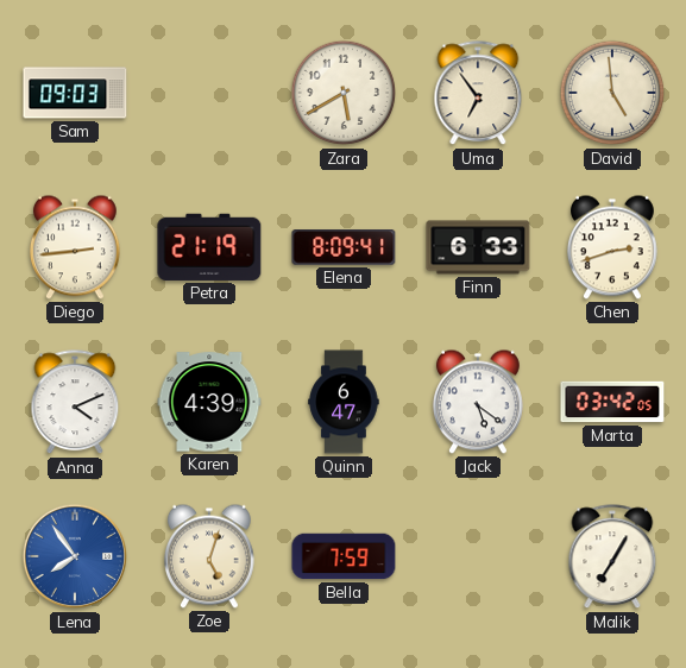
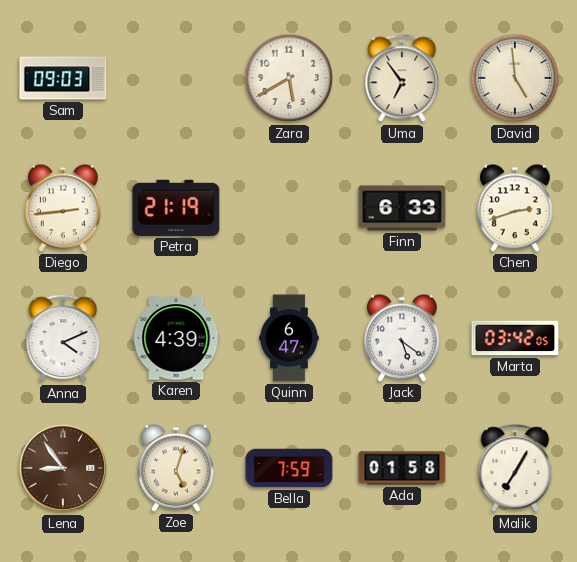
Elena: 8:09 -> none (344, 248)
Lena: 7:54 -> 8:54 (63, 468)
Lena dial: blue -> brown (63, 468)
Ada: none -> 01:58 (402, 468)
